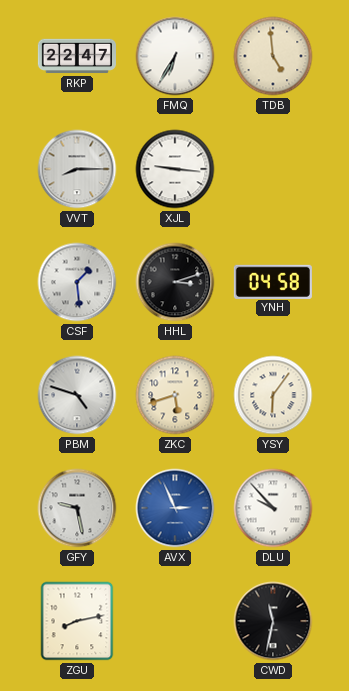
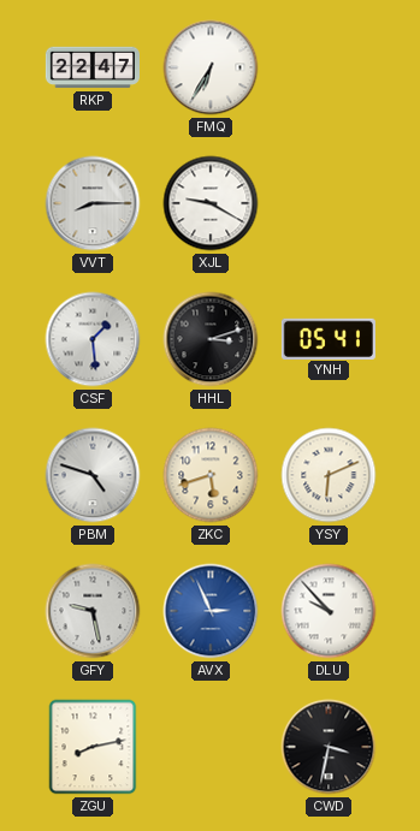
TDB: 4:59 -> none (273, 56)
XJL: 9:16 -> 9:20 (211, 203)
YNH: 04:58 -> 05:41 (329, 338)
YSY: 6:06 -> 6:11 (329, 475)
CWD: 11:32 -> 3:32 (329, 747)
